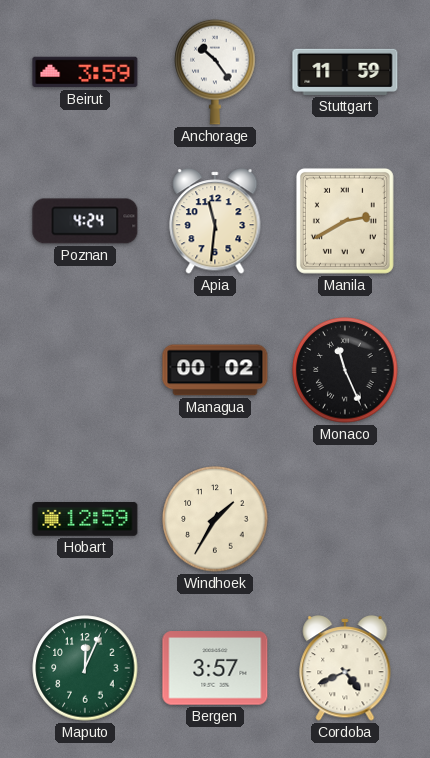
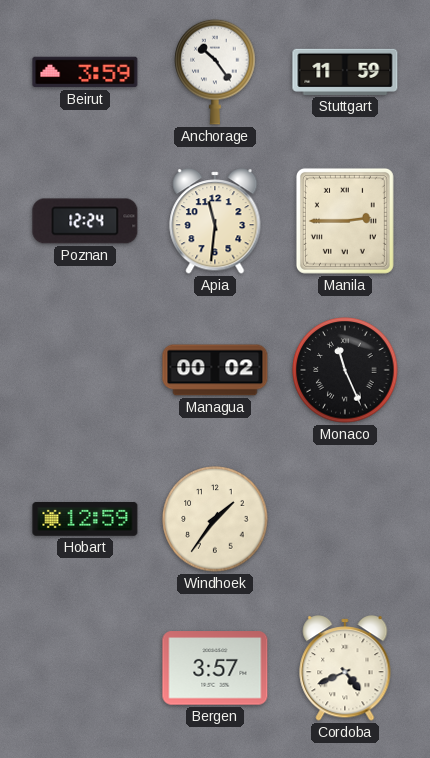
Poznan: 4:24 -> 12:24 (85, 221)
Manila: 2:40 -> 2:45 (345, 221)
Windhoek: 1:35 -> 1:36 (215, 519)
Maputo: 12:04 -> none (85, 668)
